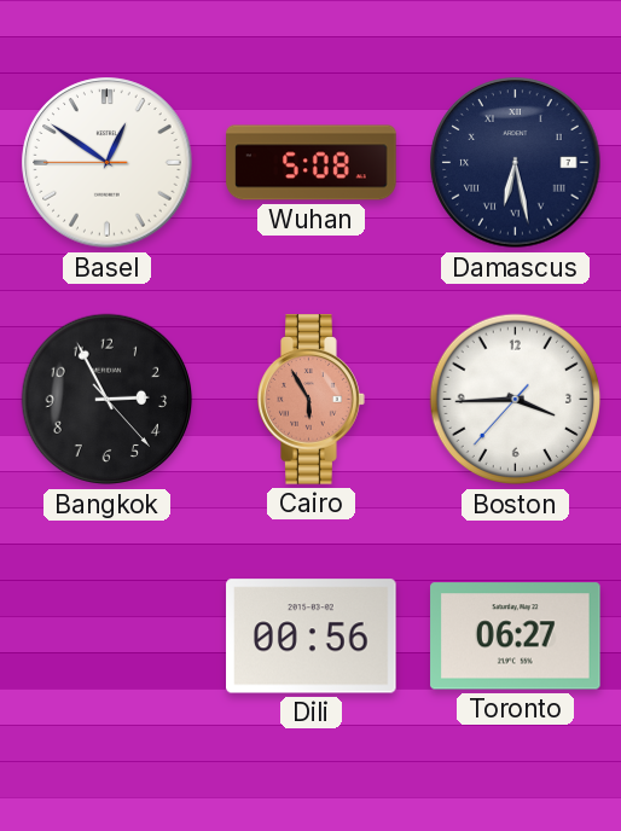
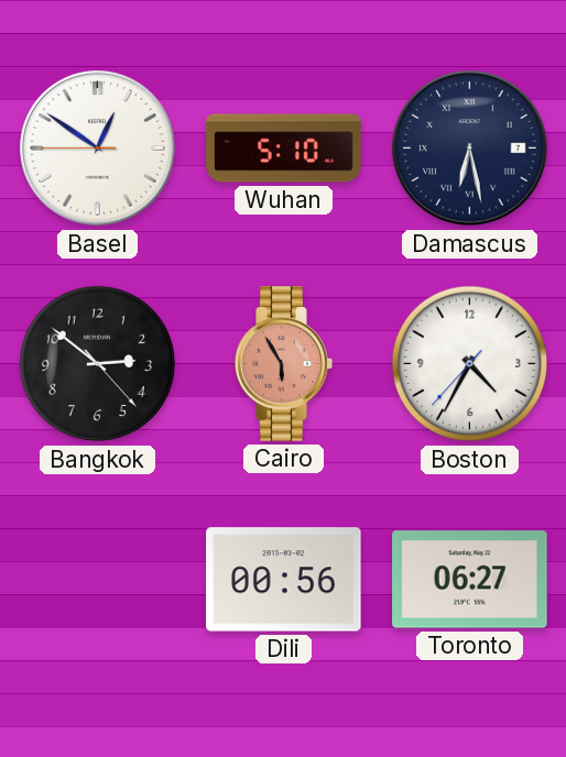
Wuhan: 5:08 -> 5:10 (284, 149)
Bangkok: 2:55 -> 2:51 (98, 364)
Boston: 3:44 -> 4:34 (470, 364)
